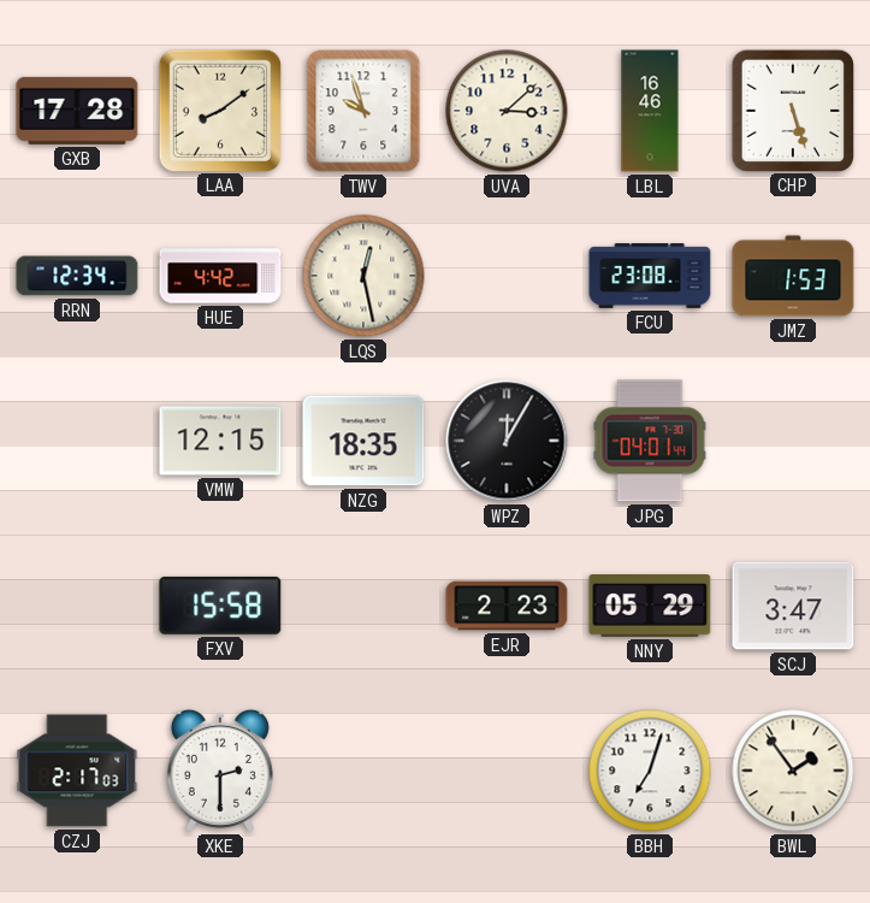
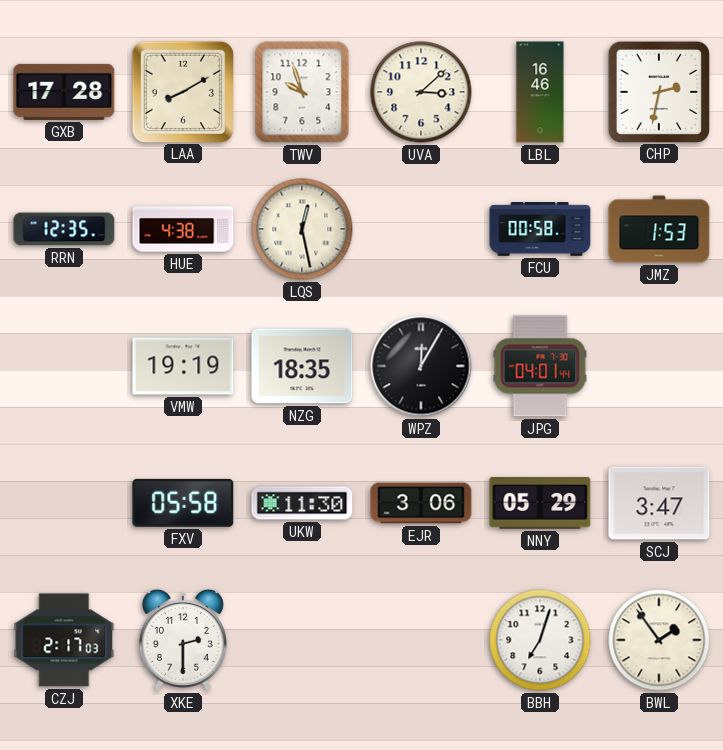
LAA: 8:09 -> 8:10 (182, 91)
CHP: 5:27 -> 2:32 (658, 91)
RRN: 12:34 -> 12:35 (64, 229)
HUE: 4:42 -> 4:38 (183, 229)
FCU: 23:08 -> 00:58 (540, 229)
VMW: 12:15 -> 19:19 (183, 366)
FXV: 15:58 -> 05:58 (183, 503)
UKW: none -> 11:30 (302, 503)
EJR: 2:23 -> 3:06 (421, 503)
